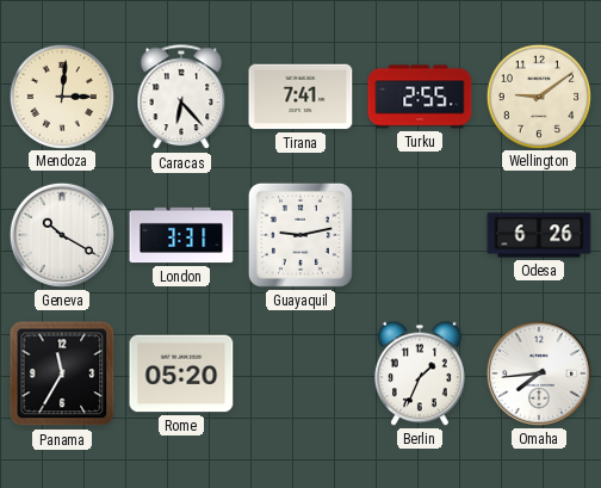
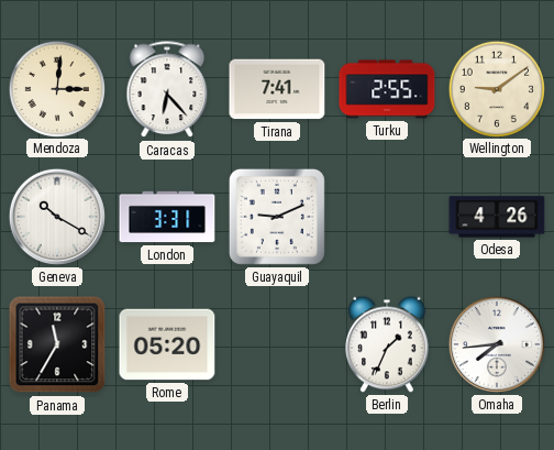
Guayaquil: 9:13 -> 9:11 (277, 217)
Odesa: 6:26 -> 4:26 (497, 217)
